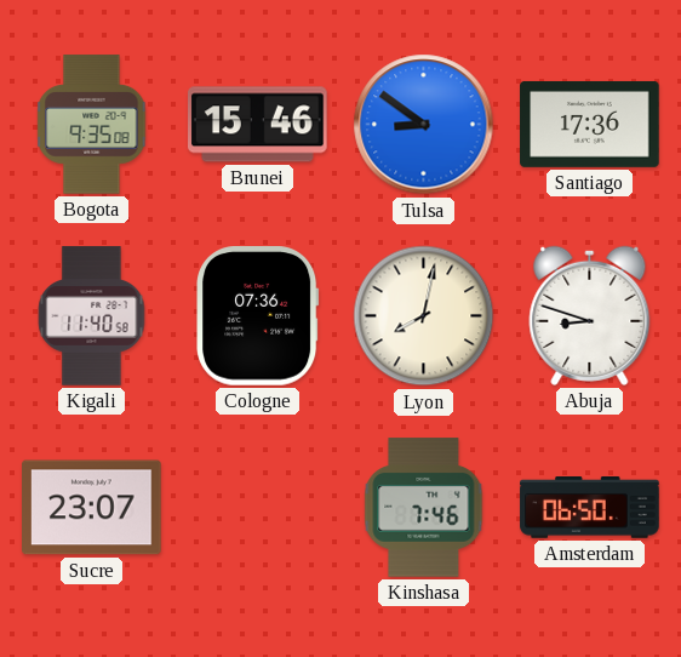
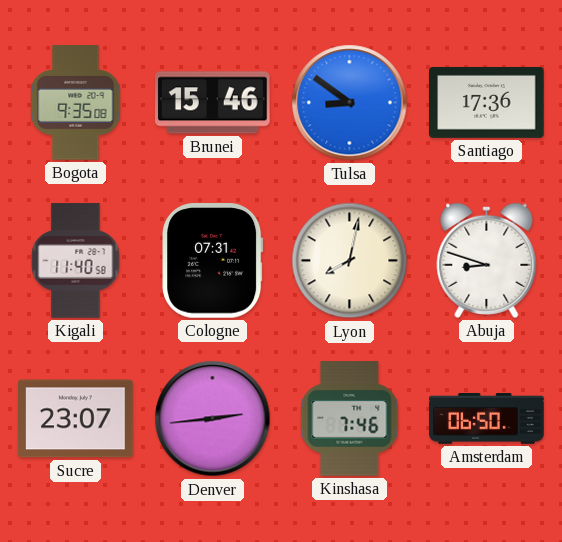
Cologne: 07:36 -> 07:31 (213, 261)
Denver: none -> 2:44 (213, 419)
